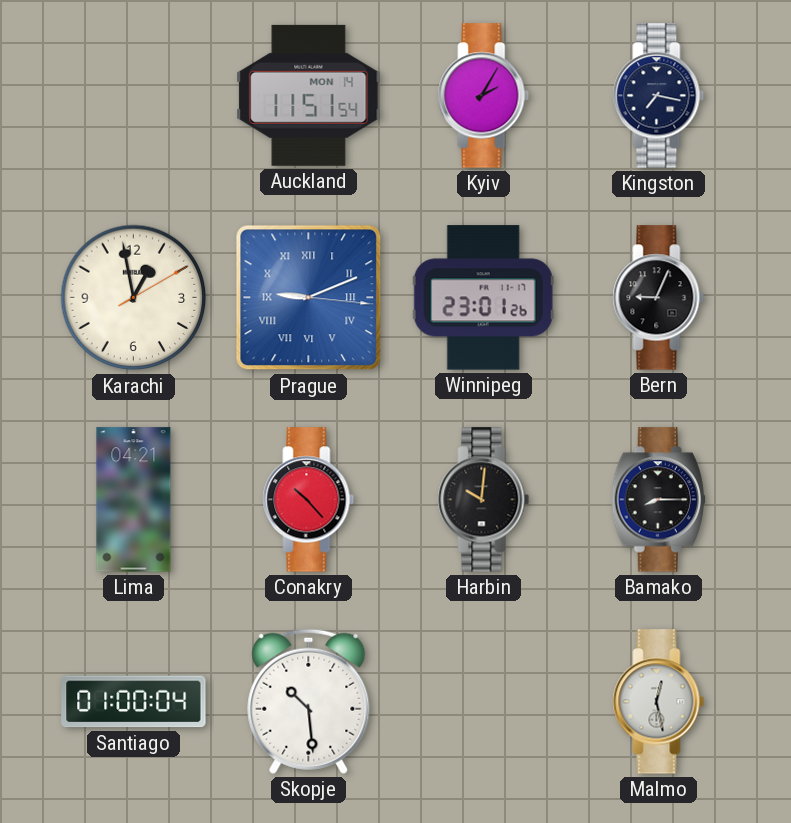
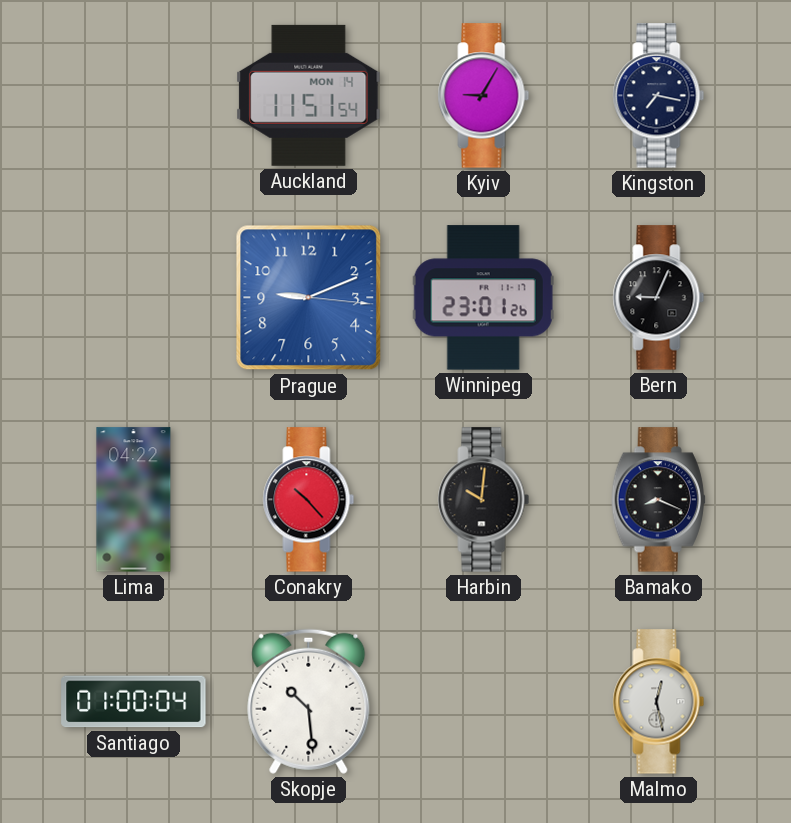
Kyiv: 2:05 -> 9:05 (484, 96)
Karachi: 12:58 -> none (134, 298)
Prague numerals: Roman -> Arabic (309, 298)
Lima: 04:21 -> 04:22 (134, 500)
Bamako: 8:15 -> 8:19 (658, 500)
